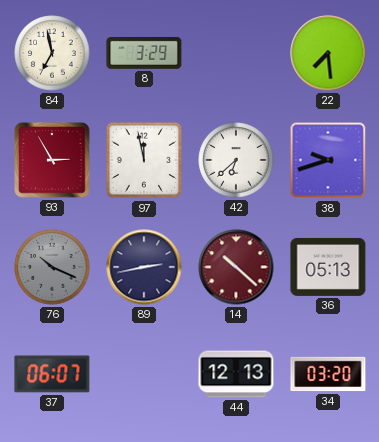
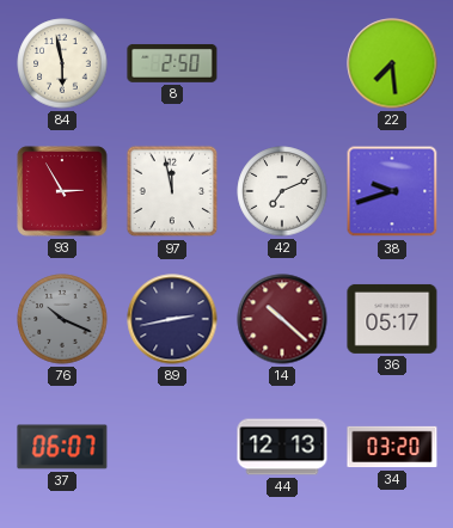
84: 6:58 -> 5:58 (62, 63)
8: 3:29 -> 2:50 (172, 63)
42: 6:38 -> 7:11 (282, 191)
36: 05:13 -> 05:17 (392, 319)
